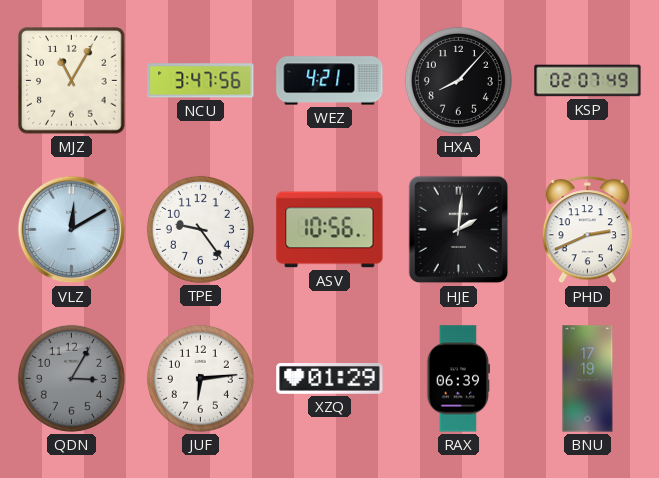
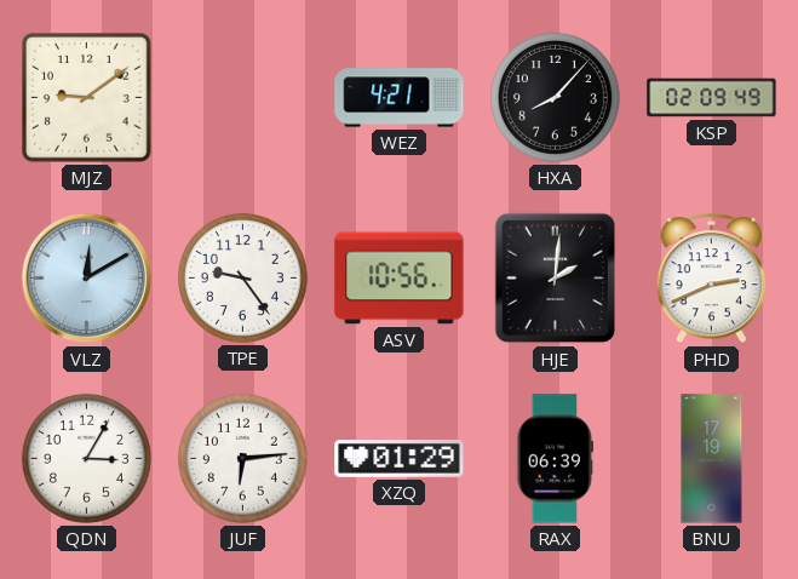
MJZ: 11:05 -> 9:09 (87, 98)
NCU: 3:47 -> none (201, 81)
KSP: 02:07 -> 02:09 (712, 98)
QDN dial: grey -> white (86, 458)
